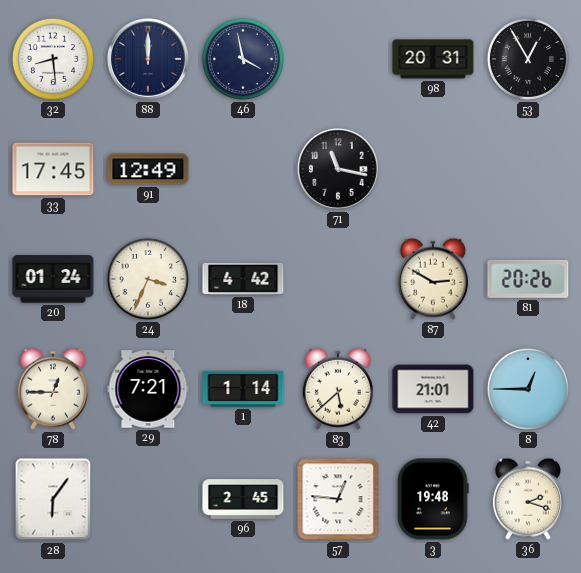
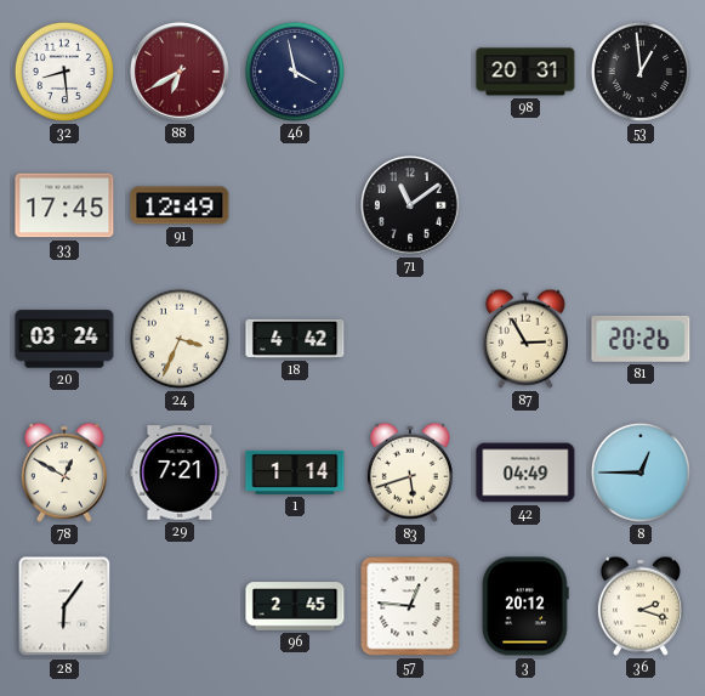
88: 12:00 -> 6:40 (180, 72)
88 dial: navy -> burgundy (180, 72)
53: 12:55 -> 12:59 (641, 72)
71: 11:17 -> 11:09 (410, 205)
20: 01:24 -> 03:24 (64, 339)
87: 2:50 -> 2:55 (525, 339)
78: 12:45 -> 12:50 (64, 473)
83: 5:38 -> 5:42 (410, 473)
42: 21:01 -> 04:49 (525, 473)
3: 19:48 -> 20:12 (525, 606)
